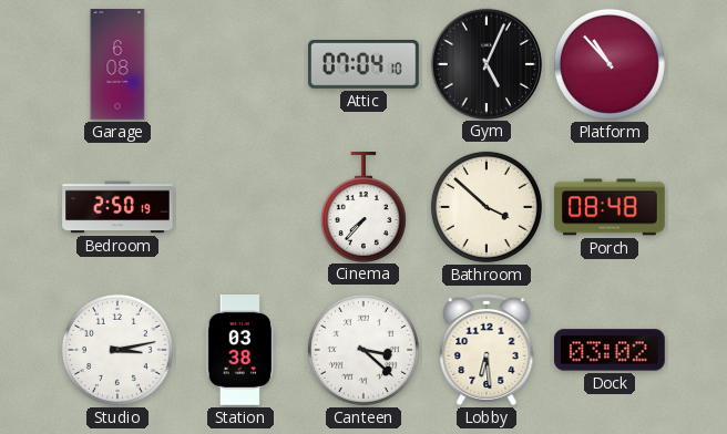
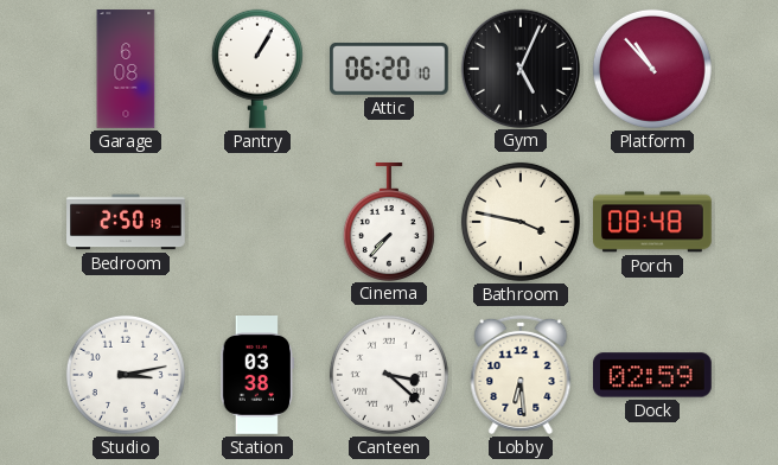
Pantry: none -> 1:05 (257, 69)
Attic: 07:04 -> 06:20 (390, 70)
Bathroom: 3:52 -> 3:47 (521, 222)
Dock: 03:02 -> 02:59 (653, 375)
